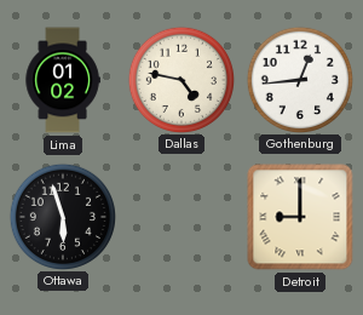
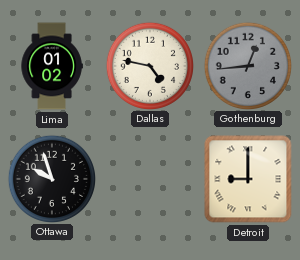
Gothenburg dial: white -> grey (247, 65)
Ottawa: 5:57 -> 9:57 (51, 178)
